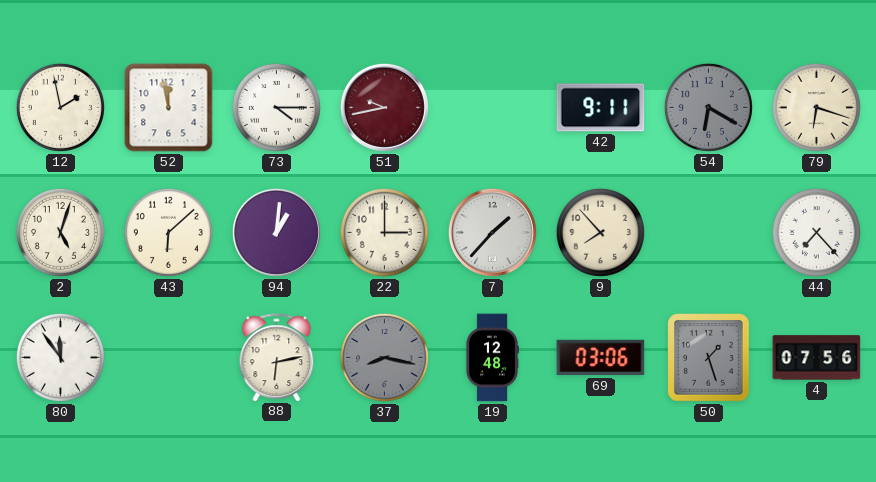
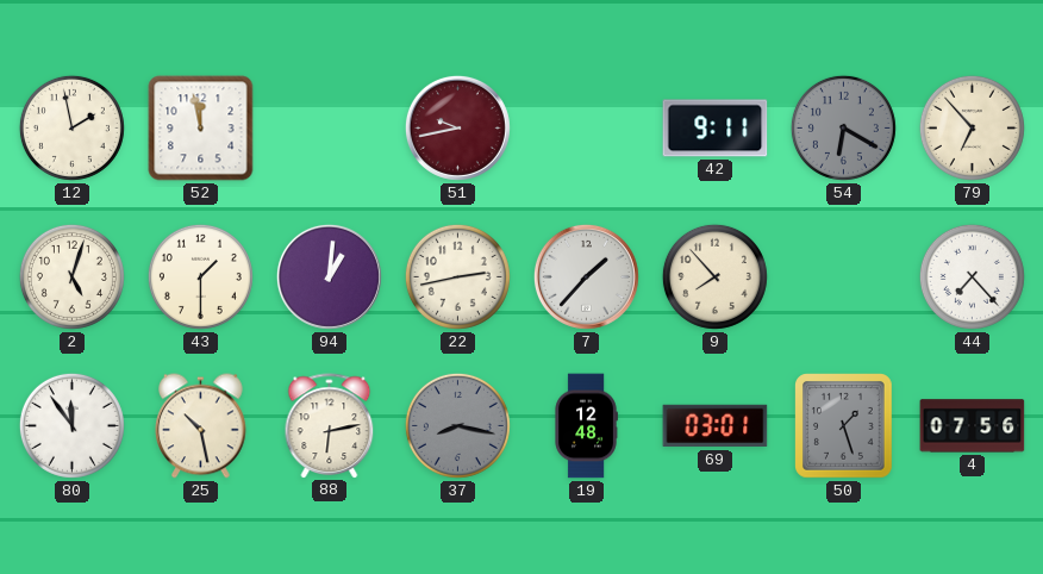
73: 4:15 -> none (276, 107)
79: 6:18 -> 6:53 (972, 127)
43: 6:08 -> 1:30 (200, 276)
22: 3:00 -> 2:43 (457, 276)
25: none -> 10:28 (201, 426)
69: 03:06 -> 03:01 (716, 426)
